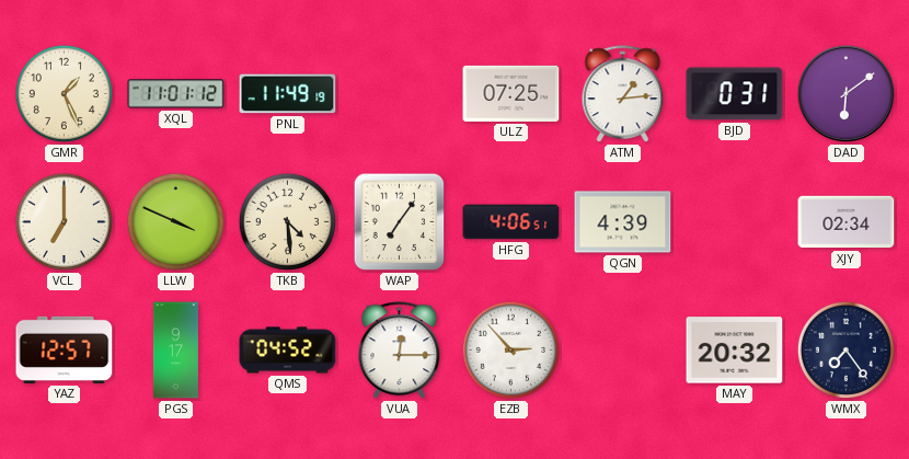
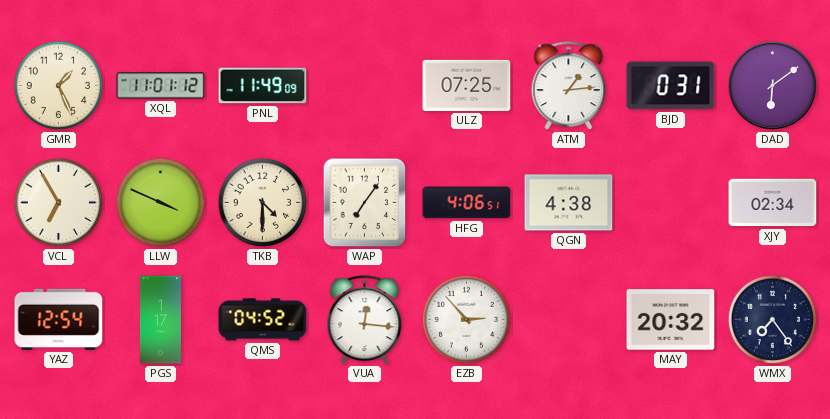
PNL: 11:49:19 -> 11:49:09 (263, 86)
VCL: 7:00 -> 6:55 (58, 202)
TKB: 4:29 -> 4:30 (262, 202)
QGN: 4:39 -> 4:38 (569, 203)
YAZ: 12:57 -> 12:54 (59, 319)
PGS: 9:17 -> 1:17 (160, 320)
VUA: 12:15 -> 12:16 (365, 320)
